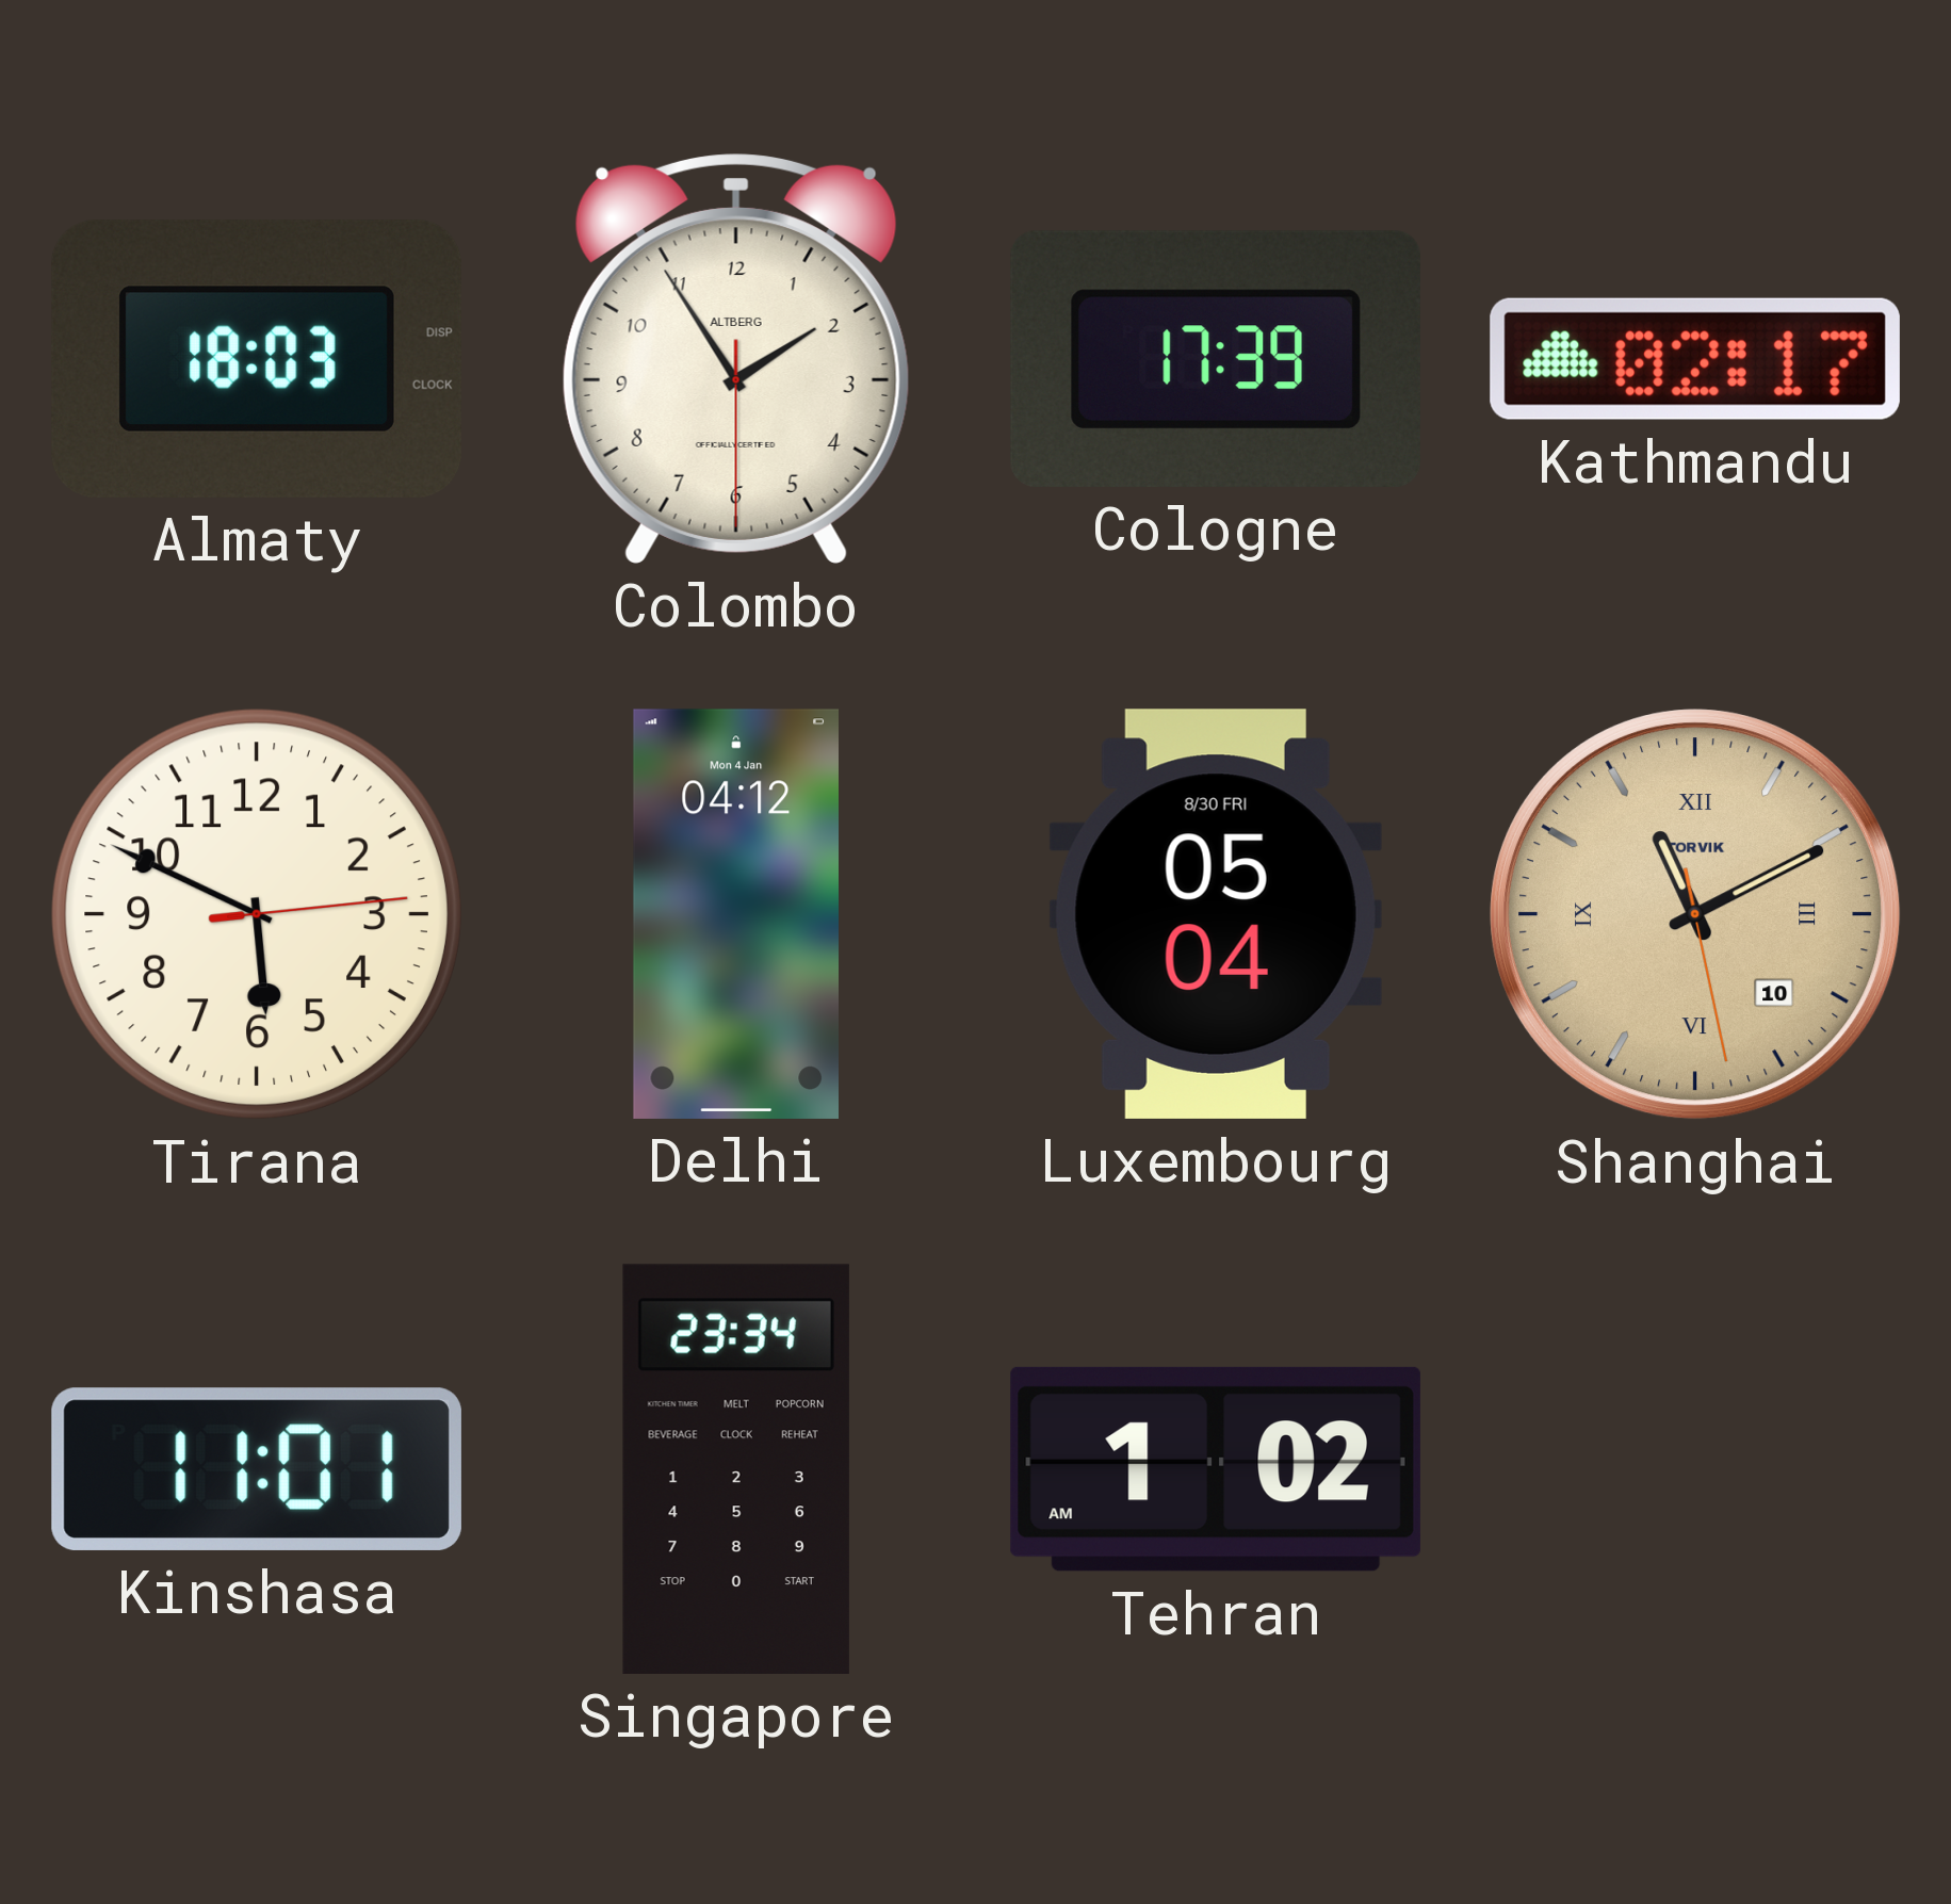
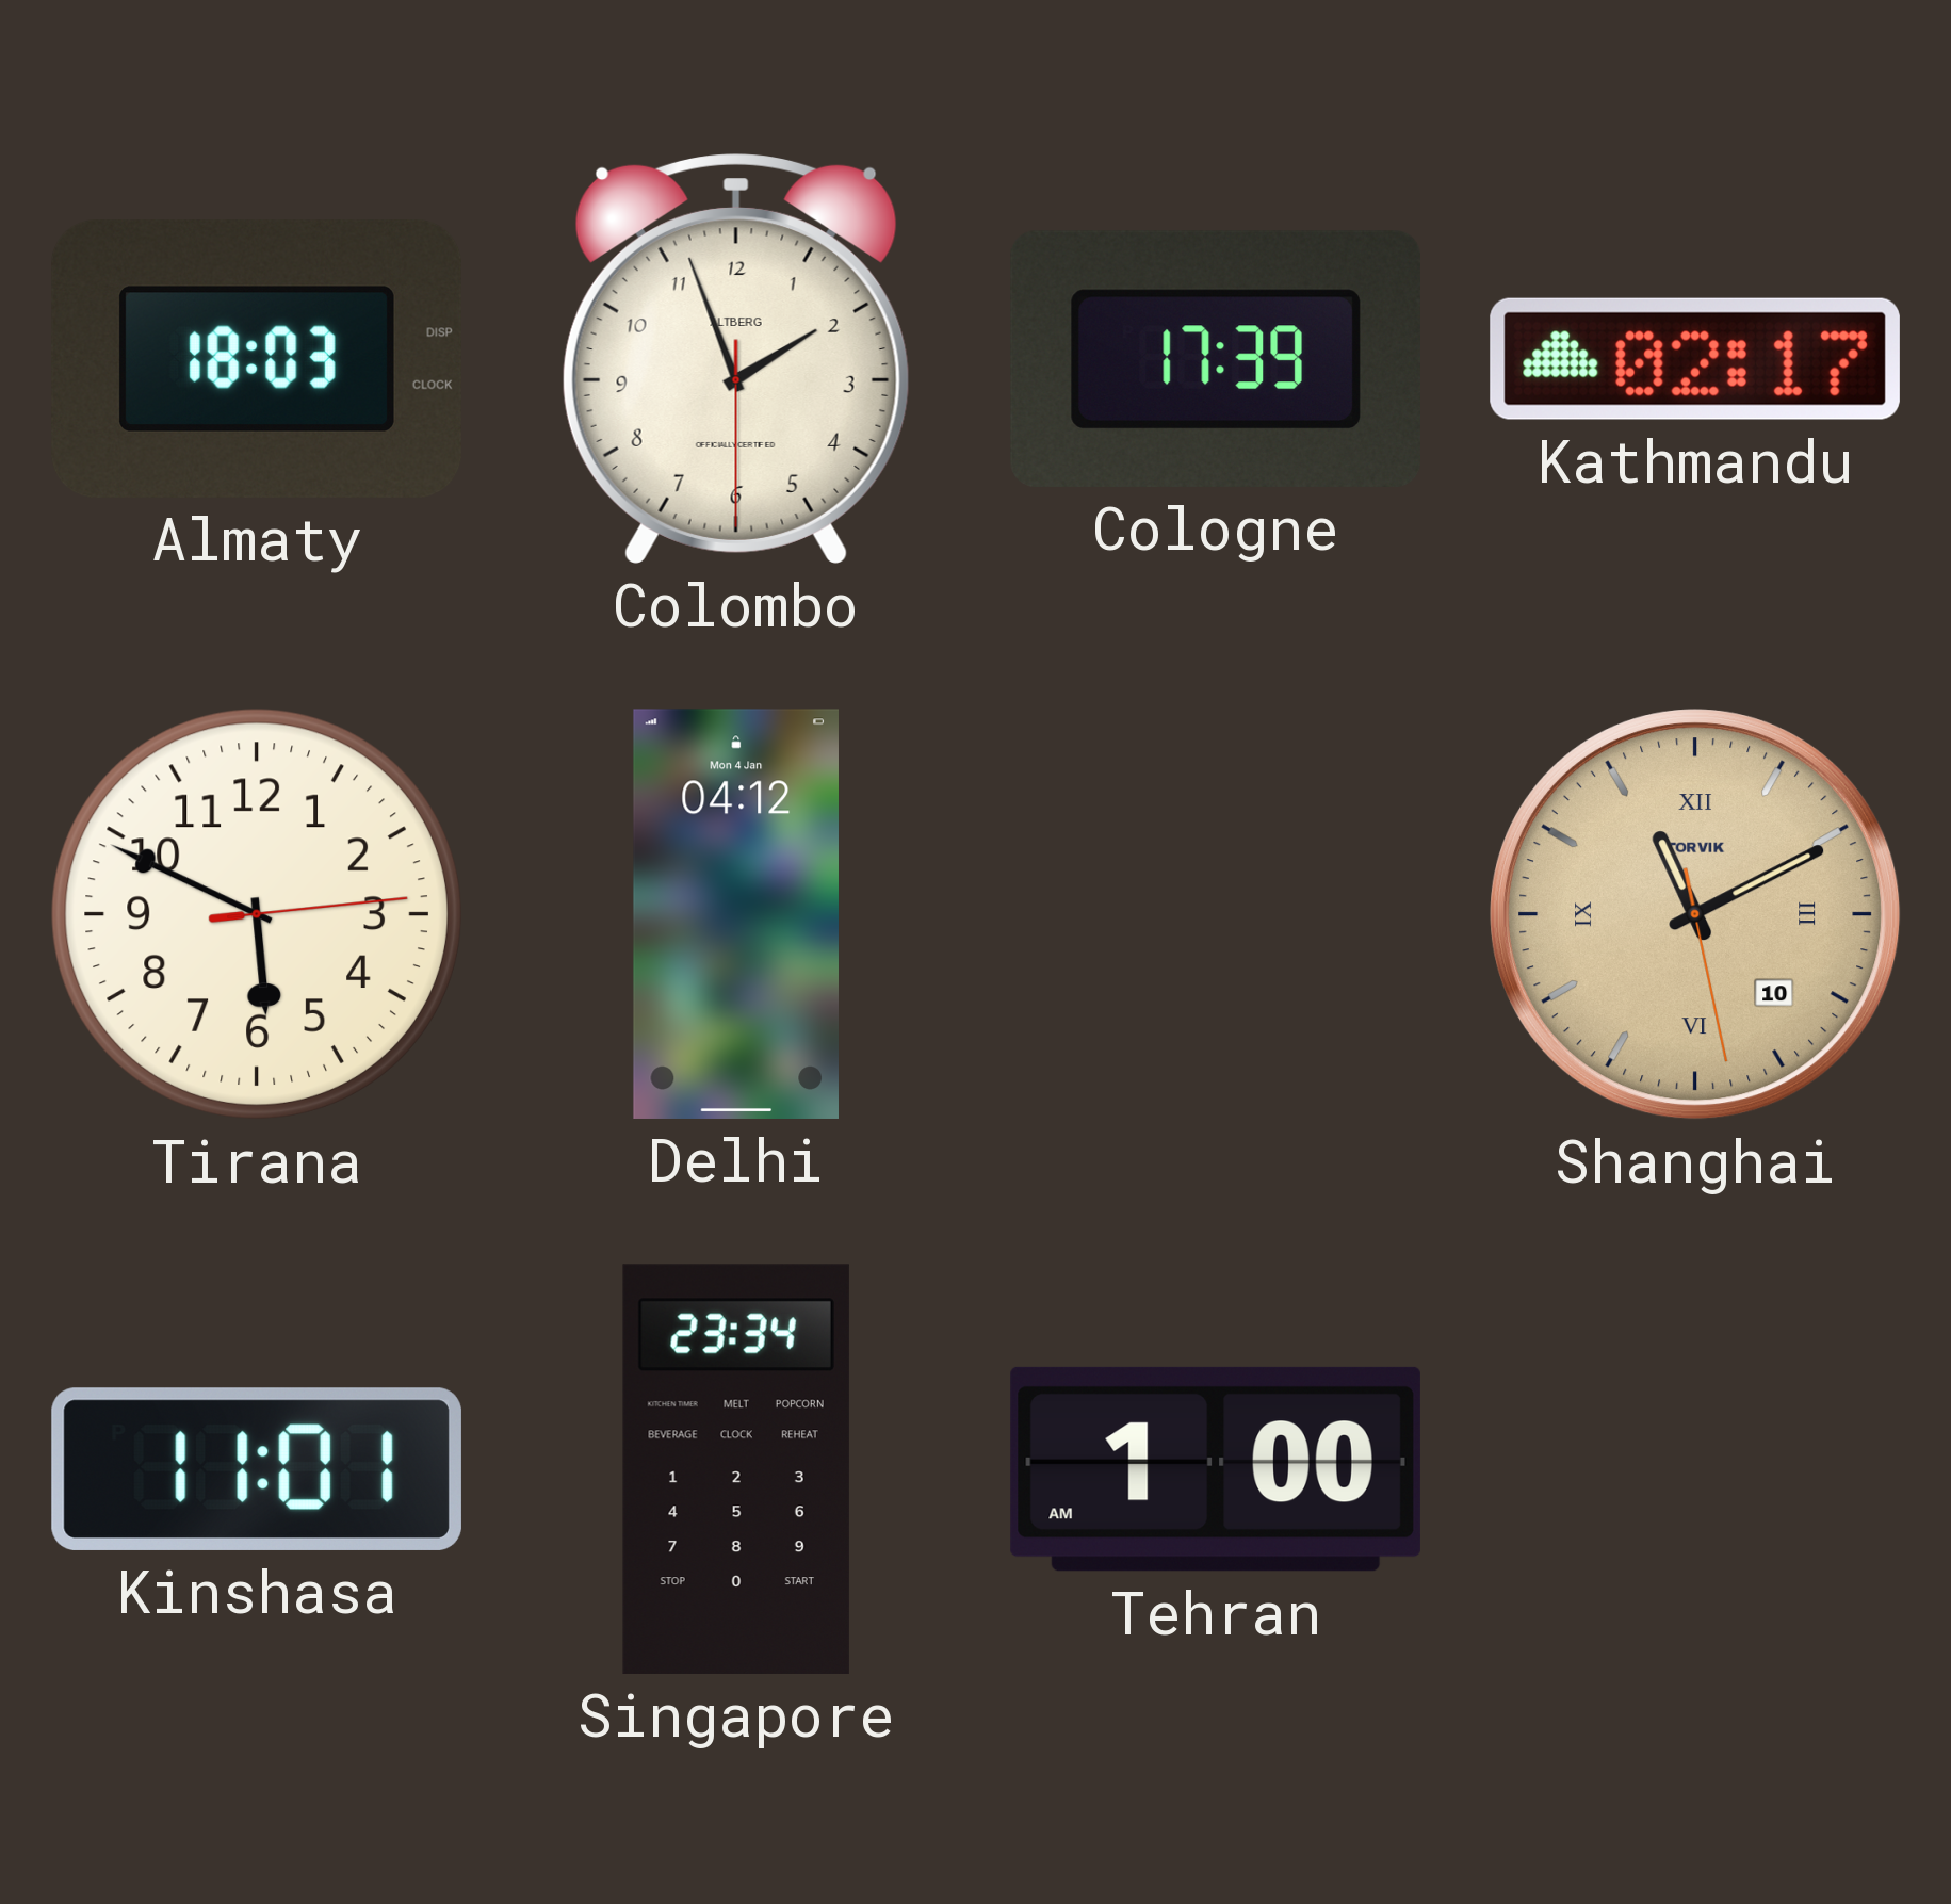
Colombo: 1:54 -> 1:56 (736, 359)
Luxembourg: 05:04 -> none (1216, 914)
Tehran: 1:02 -> 1:00 (1216, 1469)
